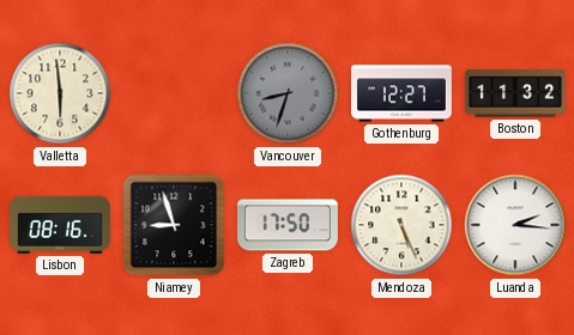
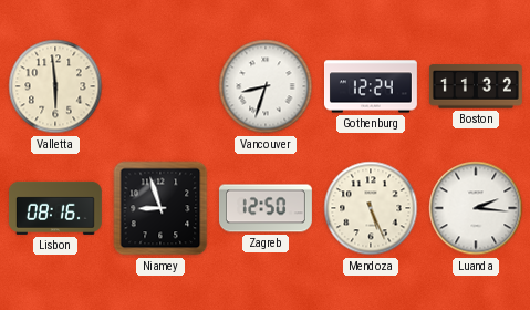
Vancouver dial: grey -> white (266, 86)
Gothenburg: 12:27 -> 12:24 (372, 86)
Zagreb: 17:50 -> 12:50 (266, 208)
